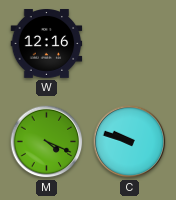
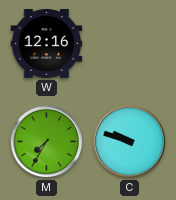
M: 4:19 -> 7:35 (47, 142)
